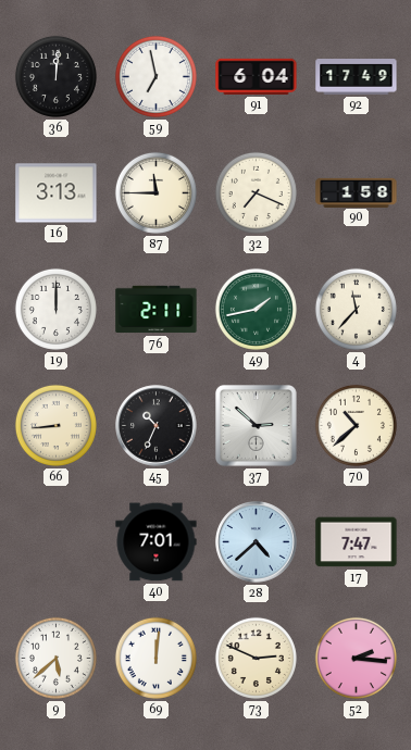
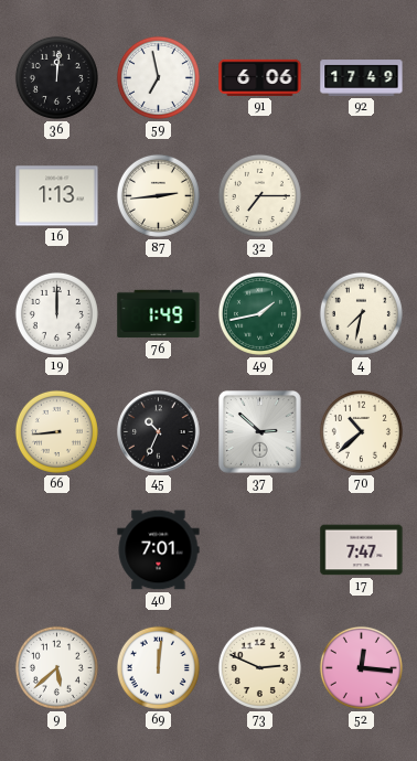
91: 6:04 -> 6:06 (260, 77)
16: 3:13 -> 1:13 (57, 196)
87: 11:45 -> 2:44 (158, 195)
32: 7:19 -> 7:15 (259, 195)
90: 1:58 -> none (357, 192)
76: 2:11 -> 1:49 (159, 314)
4: 11:37 -> 7:32 (361, 313)
28: 4:38 -> none (257, 542)
52: 2:16 -> 12:16 (361, 667)
